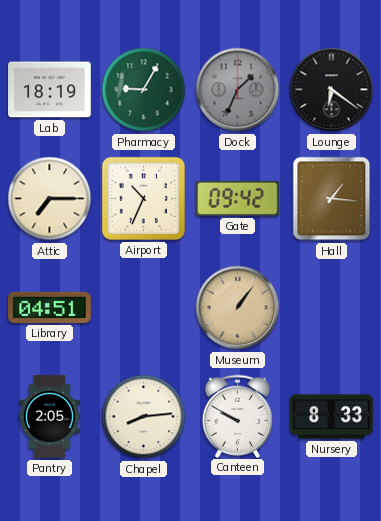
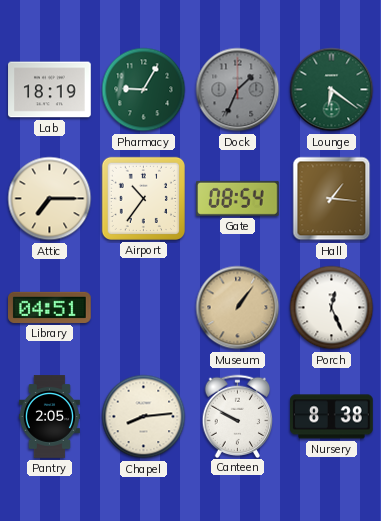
Lounge dial: black -> green (332, 90)
Airport: 10:34 -> 10:36 (143, 198)
Gate: 09:42 -> 08:54 (238, 198)
Porch: none -> 12:26 (332, 308)
Nursery: 8:33 -> 8:38 (332, 417)
